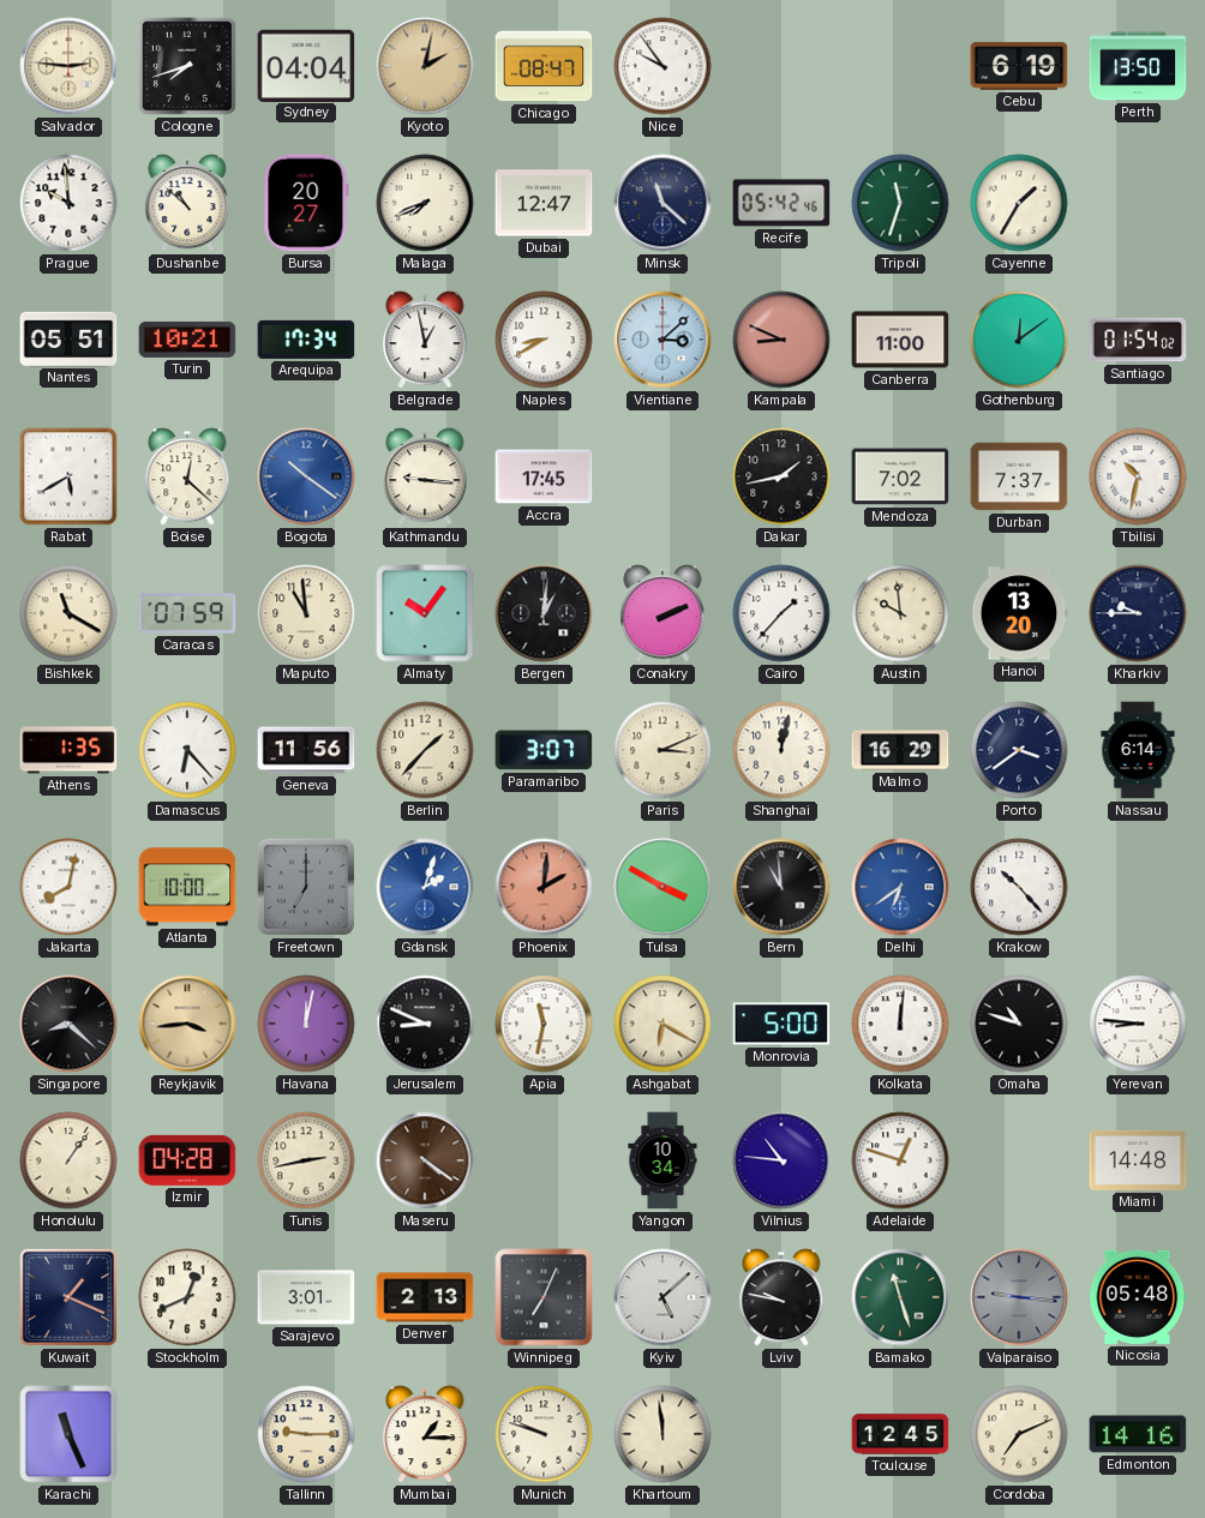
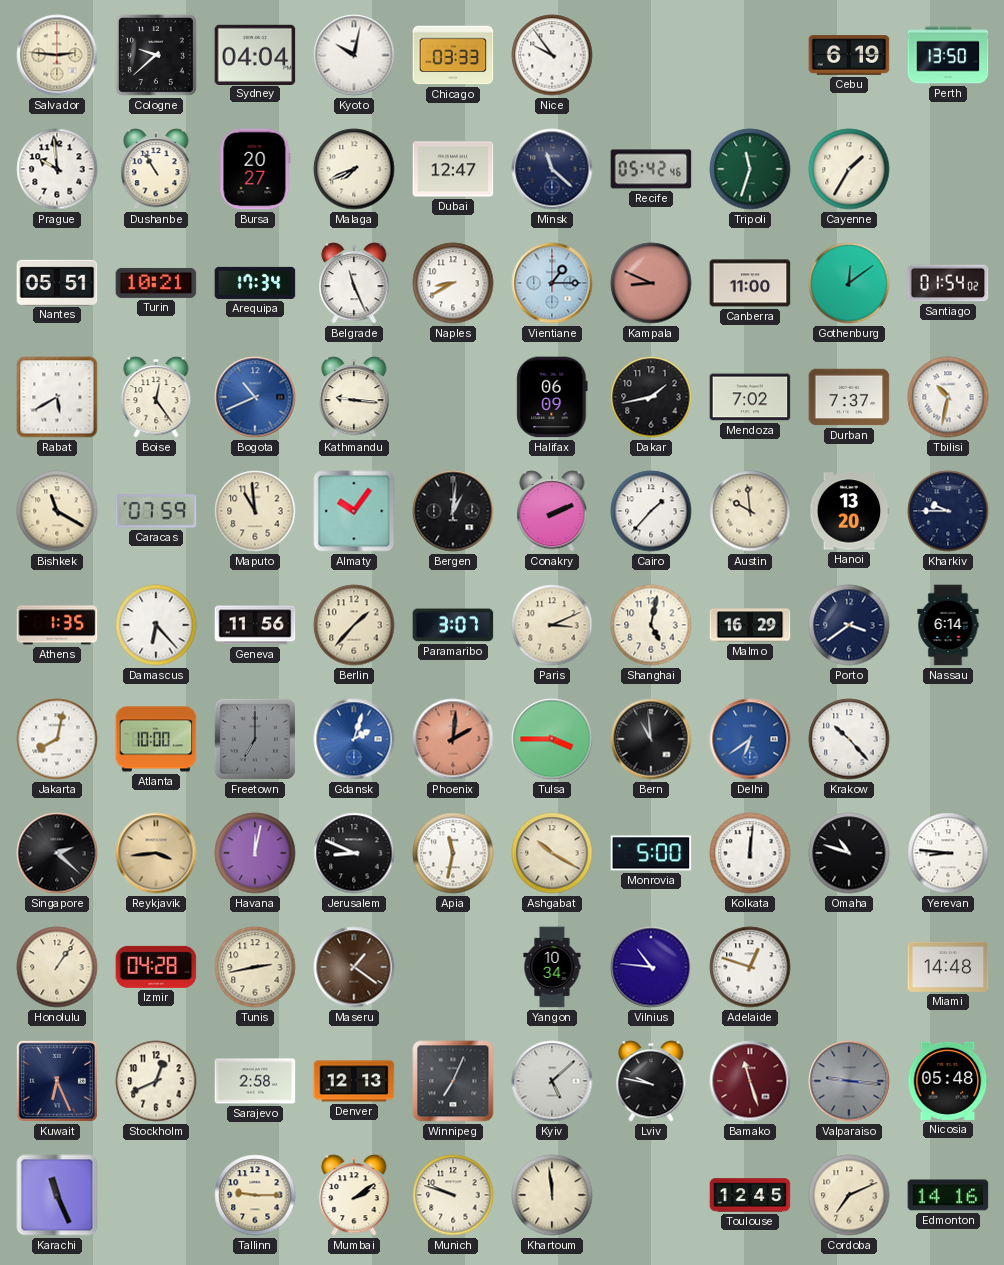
Cologne: 7:42 -> 9:38 (156, 55)
Kyoto: 2:02 -> 10:02 (354, 55)
Kyoto dial: champagne -> white (354, 55)
Chicago: 08:47 -> 03:33 (453, 55)
Dushanbe: 10:52 -> 10:55 (156, 169)
Belgrade: 12:58 -> 11:26 (354, 283)
Vientiane: 3:08 -> 1:15 (552, 283)
Boise: 12:22 -> 12:24 (156, 397)
Bogota: 10:21 -> 10:41 (255, 397)
Accra: 17:45 -> none (544, 476)
Halifax: none -> 06:09 (552, 397)
Shanghai: 12:02 -> 5:02 (651, 625)
Tulsa: 3:50 -> 3:45 (552, 739)
Singapore: 8:22 -> 2:22 (57, 853)
Ashgabat: 6:20 -> 10:20 (552, 853)
Maseru: 4:21 -> 1:21 (354, 967)
Kuwait: 1:19 -> 6:26 (57, 1081)
Sarajevo: 3:01 -> 2:58 (255, 1081)
Denver: 2:13 -> 12:13 (354, 1081)
Bamako dial: green -> burgundy (750, 1081)
Mumbai: 1:15 -> 2:09 (354, 1195)
